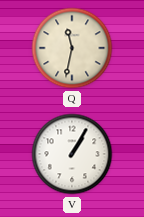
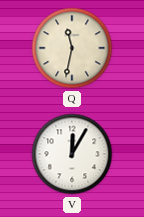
V: 1:05 -> 12:05 (72, 154)
